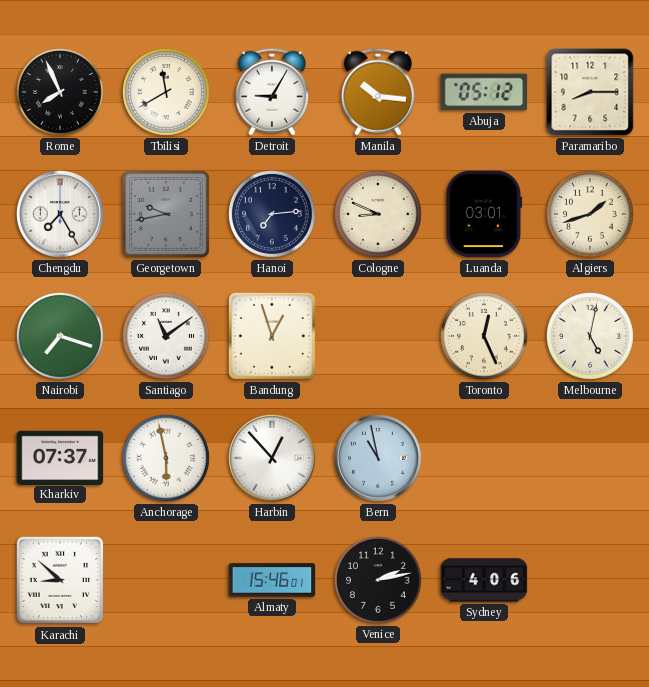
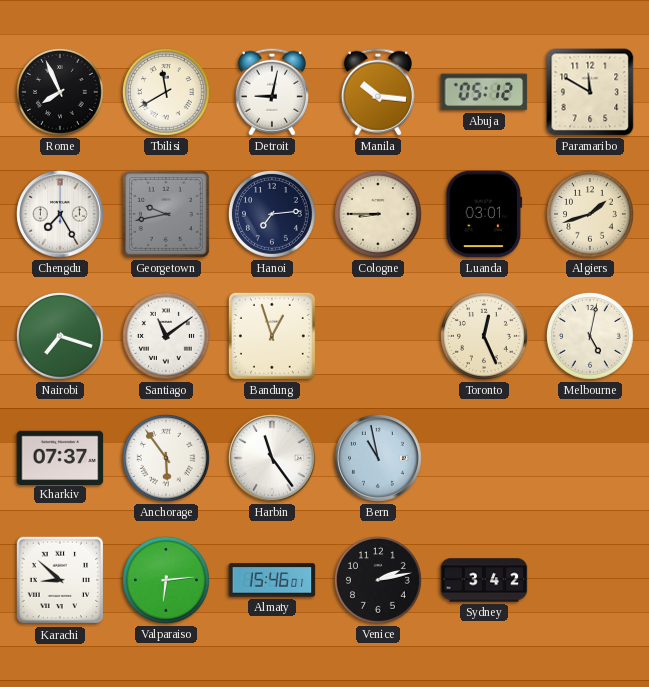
Detroit: 9:05 -> 9:02 (272, 92)
Paramaribo: 8:15 -> 11:50 (590, 92)
Cologne: 8:49 -> 8:45 (379, 215)
Anchorage: 5:58 -> 5:54 (167, 459)
Harbin: 12:53 -> 11:24 (273, 459)
Valparaiso: none -> 6:14 (167, 581)
Sydney: 4:06 -> 3:42 (484, 580)
